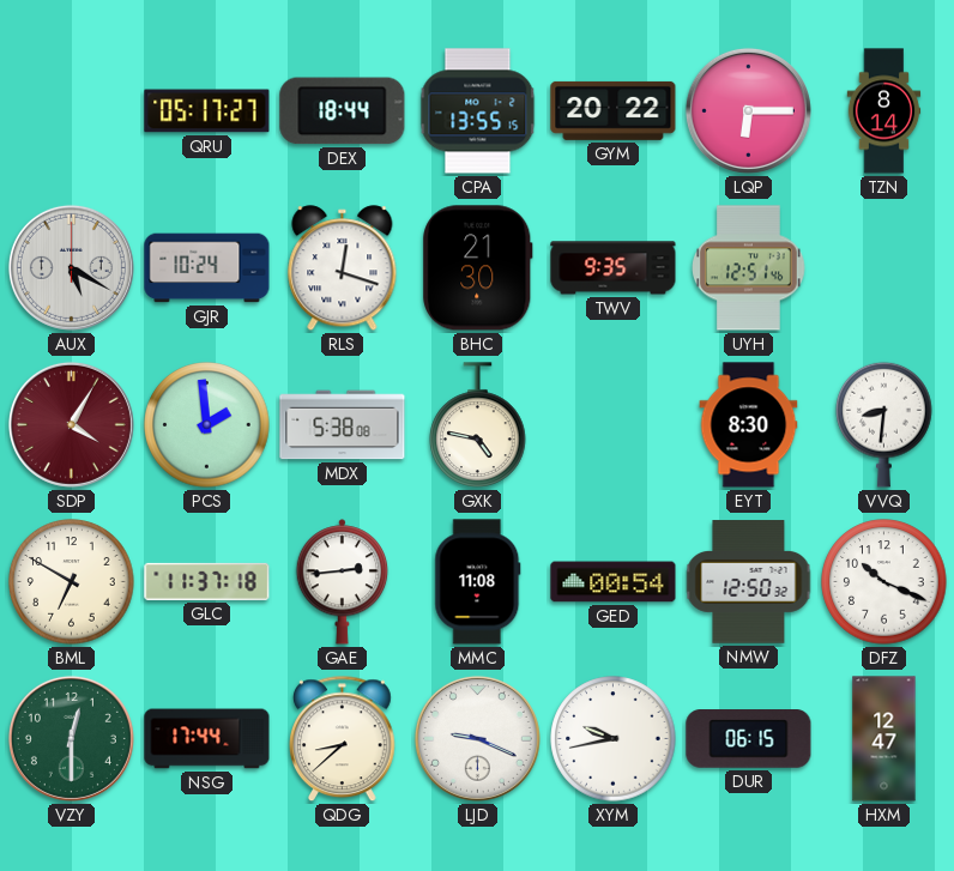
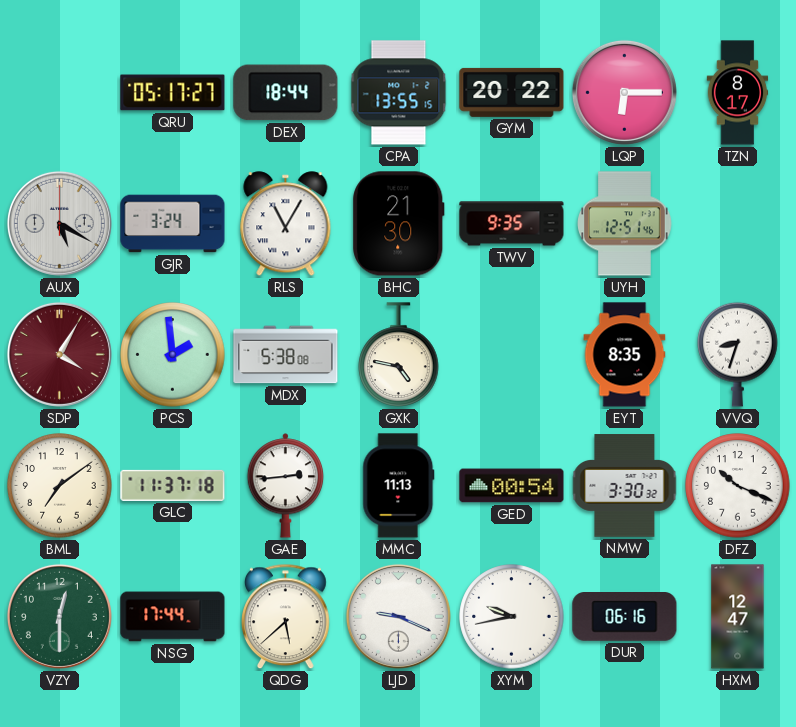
TZN: 8:14 -> 8:17 (738, 93)
GJR: 10:24 -> 3:24 (173, 224)
RLS: 12:18 -> 11:05 (286, 224)
EYT: 8:30 -> 8:35 (625, 355)
VVQ: 8:31 -> 8:33 (738, 354)
BML: 6:50 -> 7:09 (60, 486)
MMC: 11:08 -> 11:13 (399, 486)
NMW: 12:50 -> 3:30 (625, 486)
QDG: 8:38 -> 5:38 (286, 617)
DUR: 06:15 -> 06:16 (625, 617)
